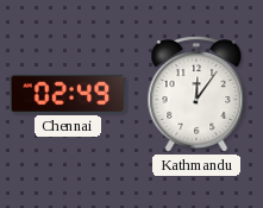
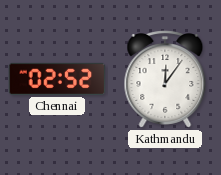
Chennai: 02:49 -> 02:52 (57, 79)
